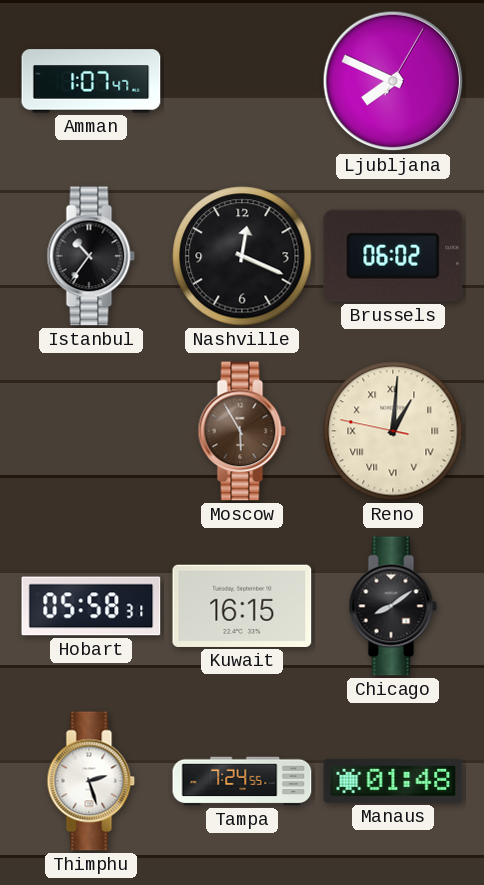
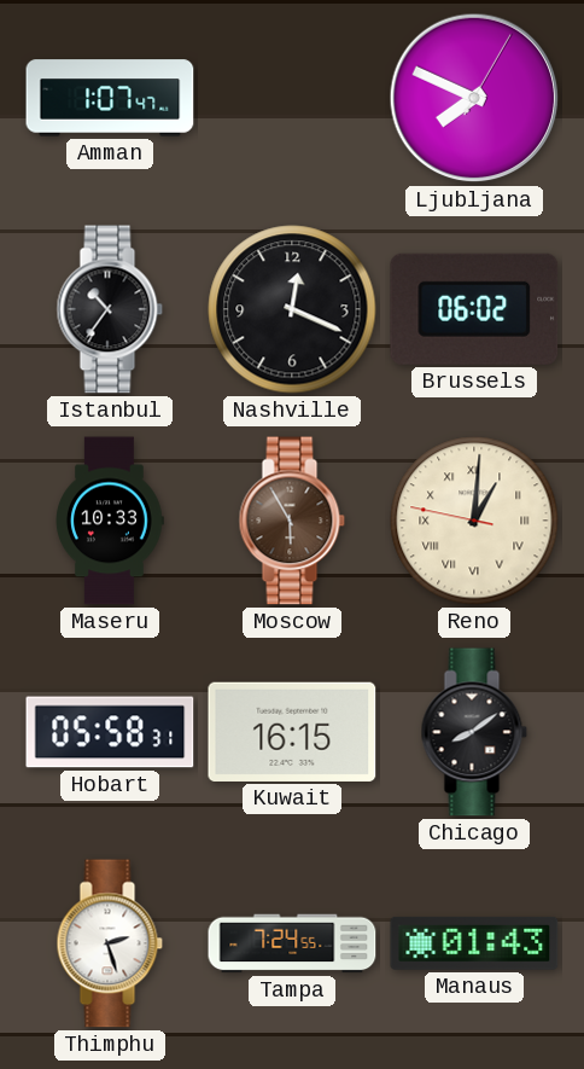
Maseru: none -> 10:33 (110, 521)
Manaus: 01:48 -> 01:43 (474, 943)
